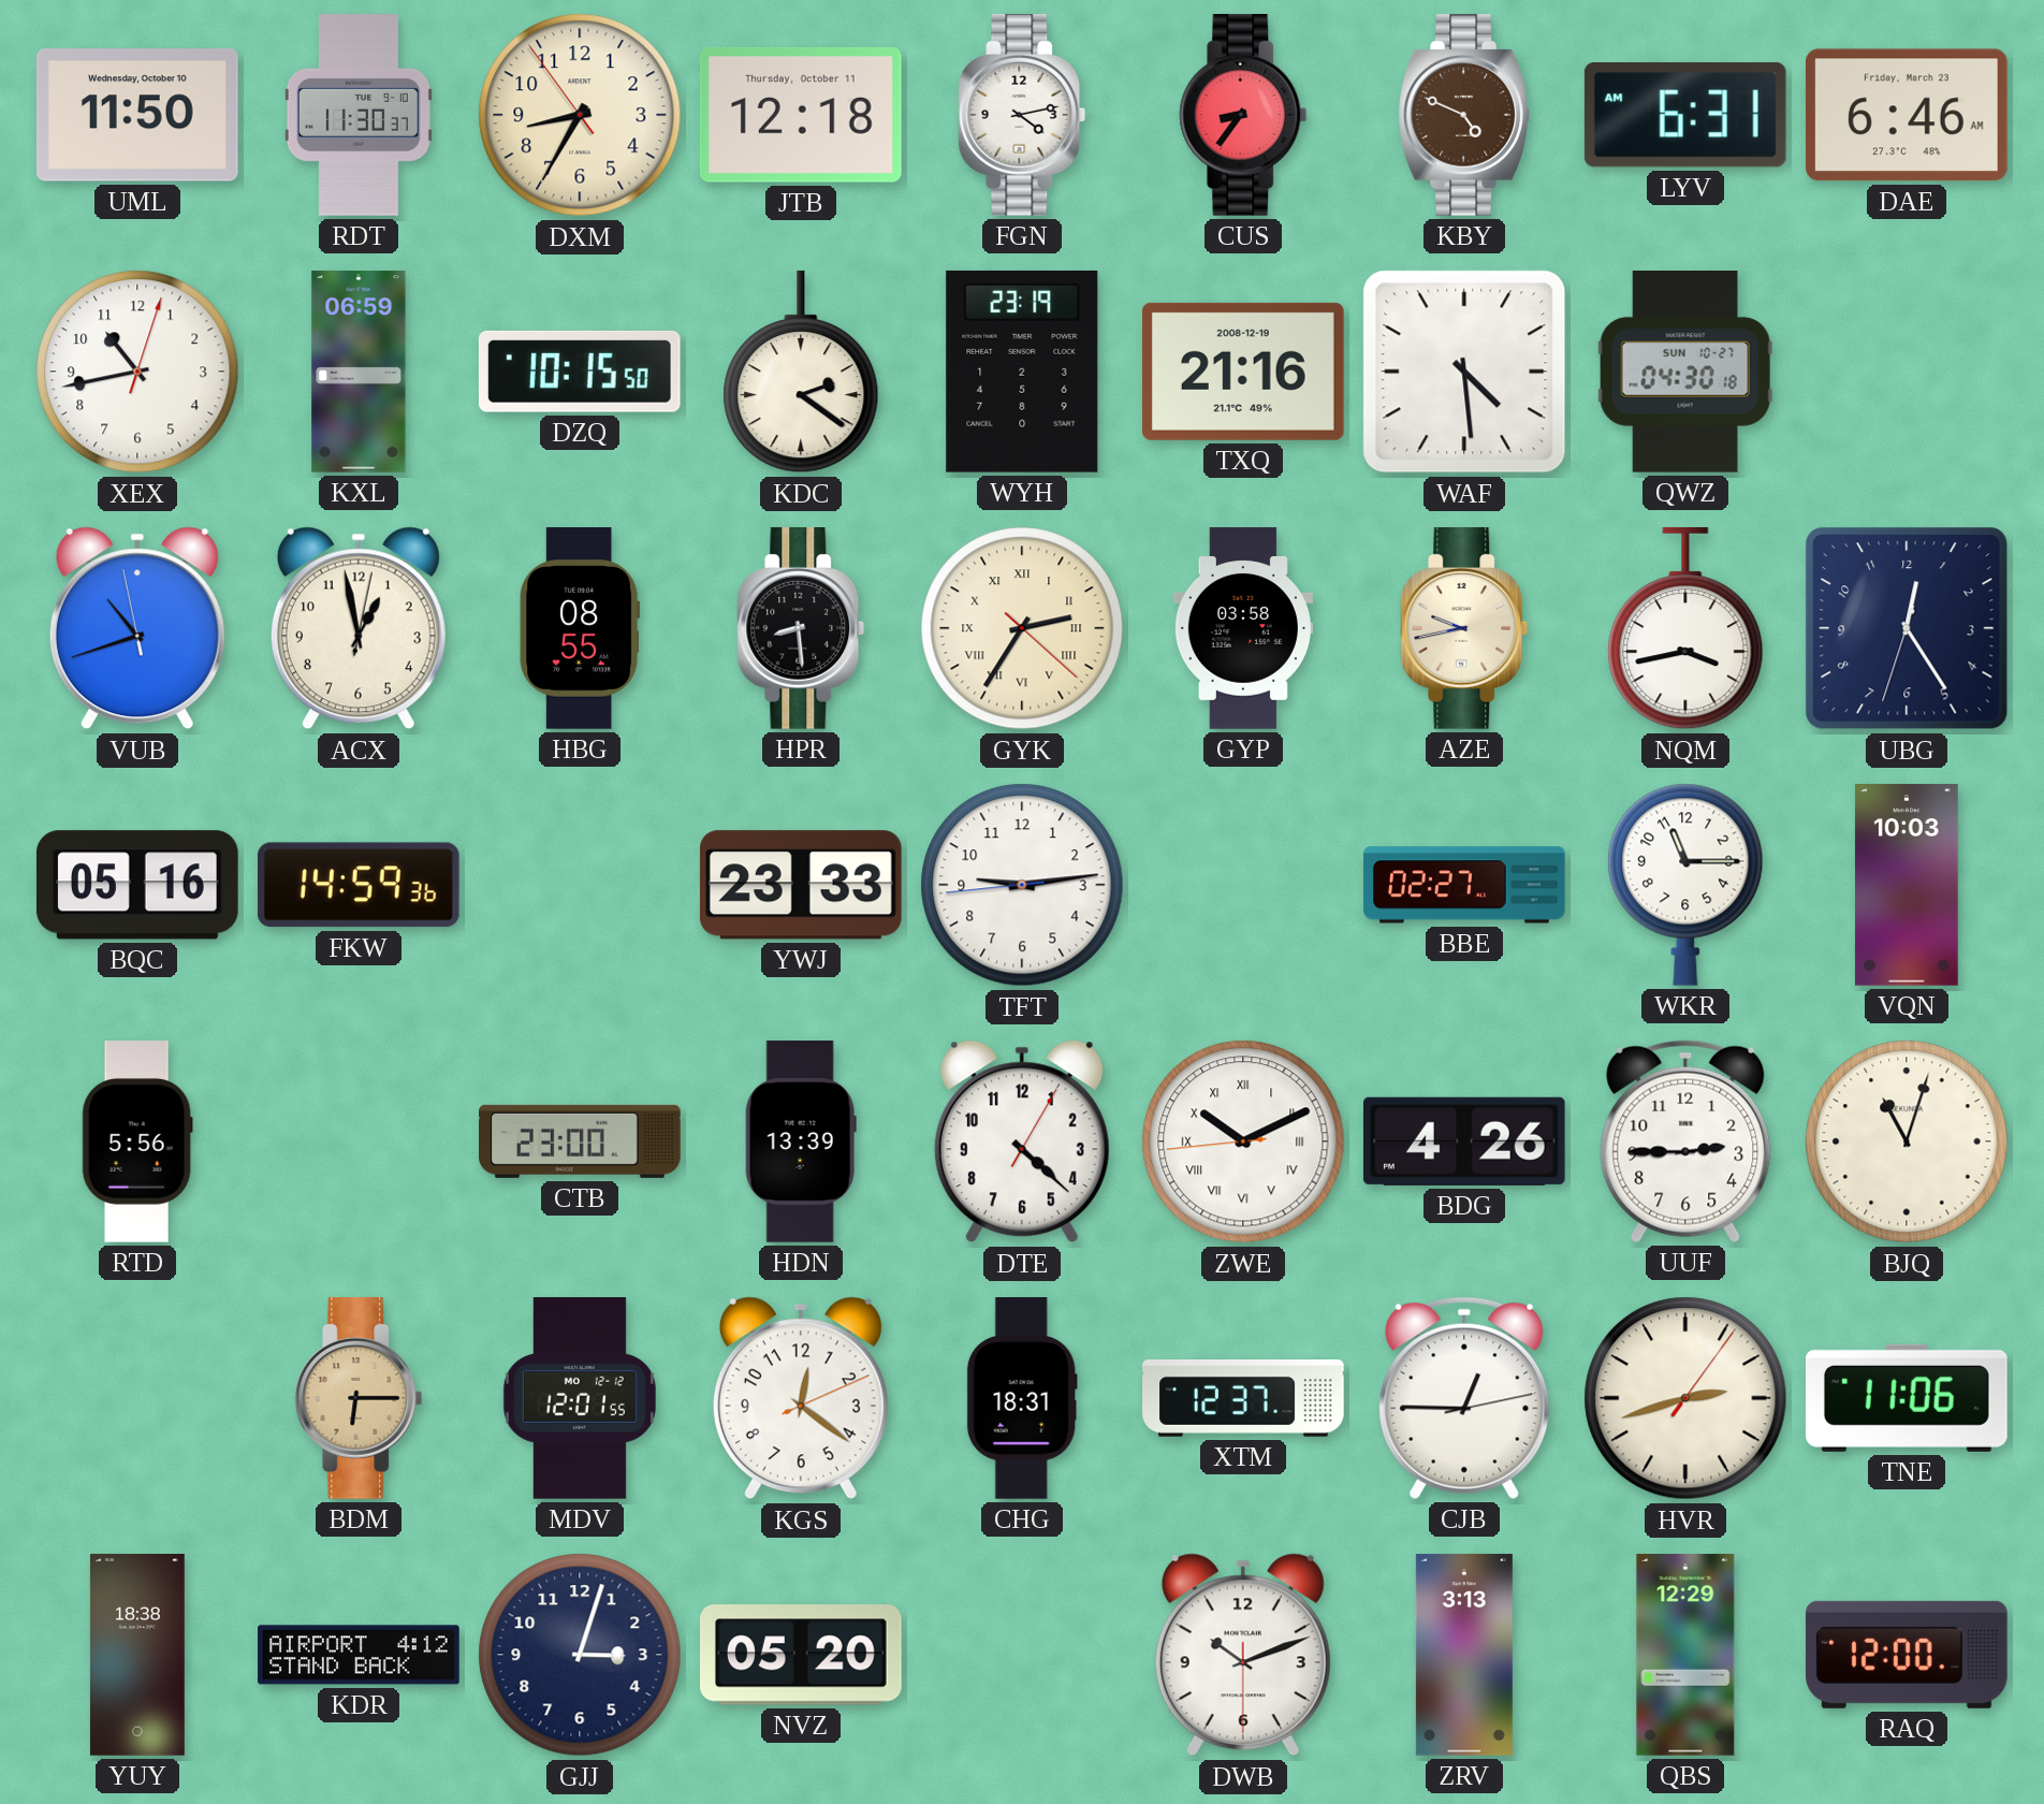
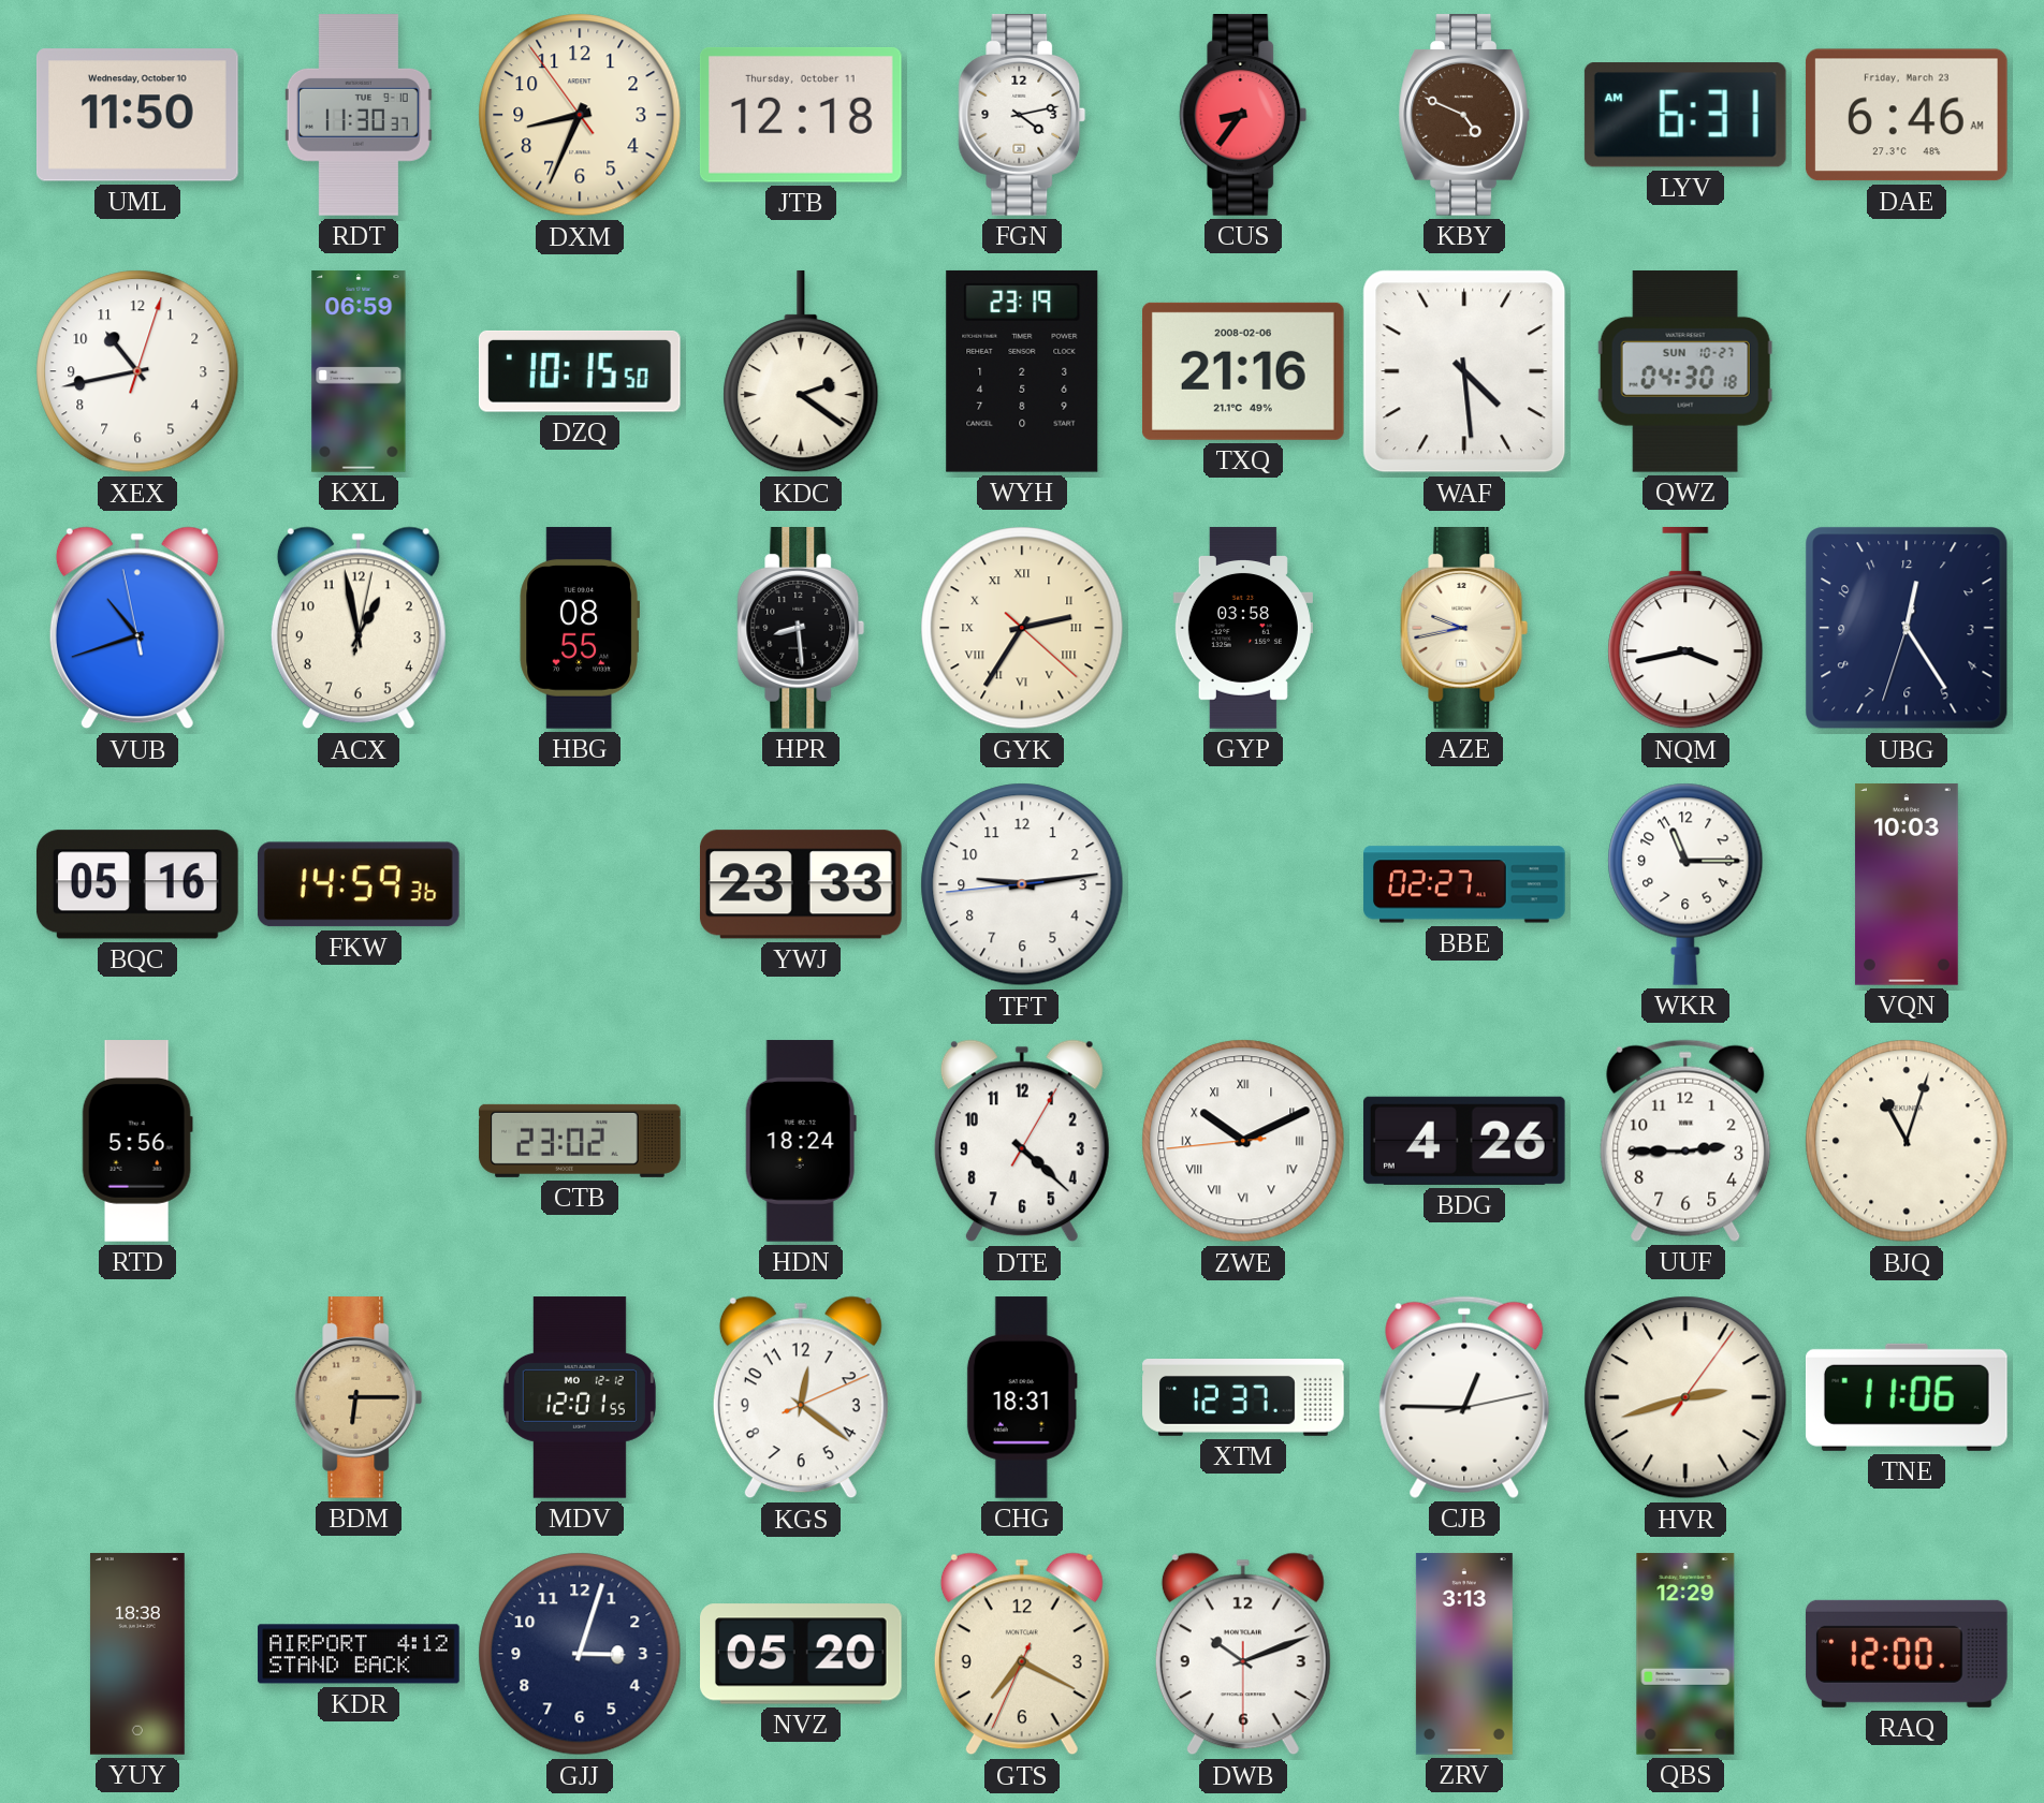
DXM: 8:34 -> 8:33 (580, 115)
TXQ date: 2008-12-19 -> 2008-02-06 (1243, 371)
CTB: 23:00 -> 23:02 (580, 1141)
HDN: 13:39 -> 18:24 (801, 1141)
GTS: none -> 7:19 (1022, 1654)
